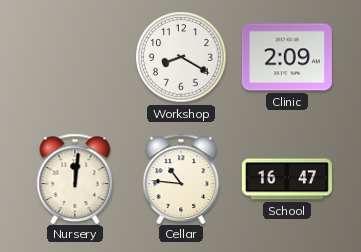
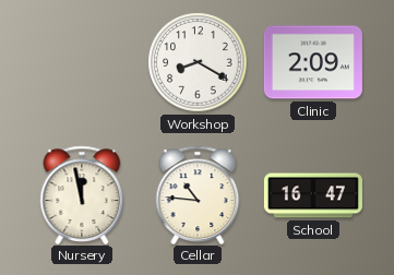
Nursery: 12:01 -> 11:58 (82, 194)
